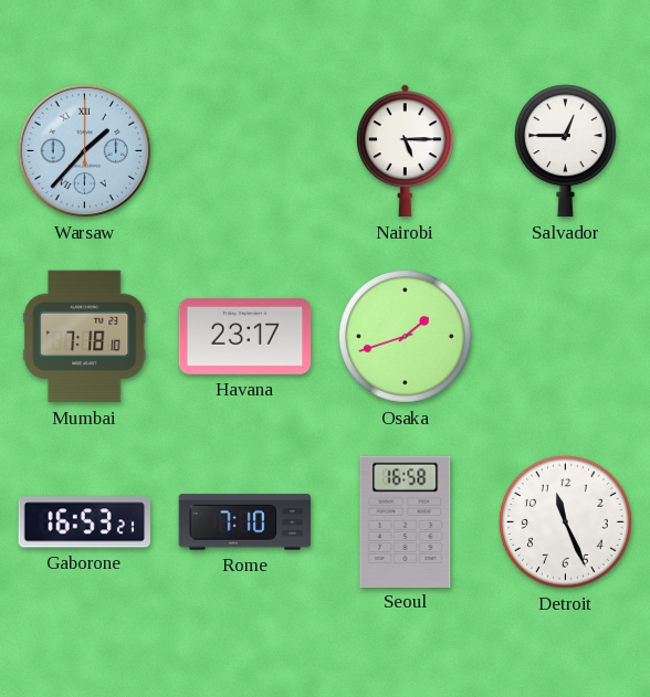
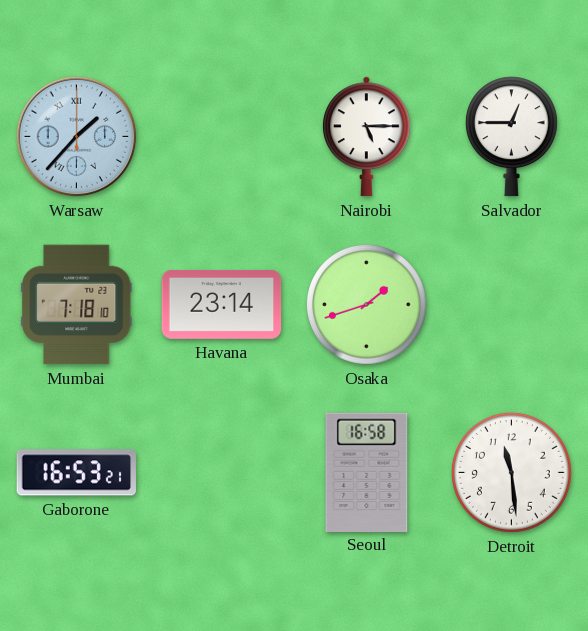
Havana: 23:17 -> 23:14 (222, 304)
Rome: 7:10 -> none (245, 522)
Detroit: 11:26 -> 11:29 (511, 472)
